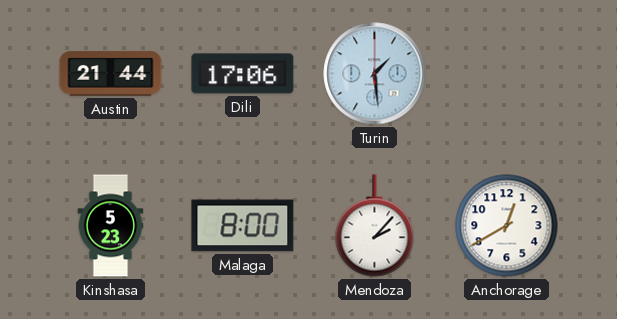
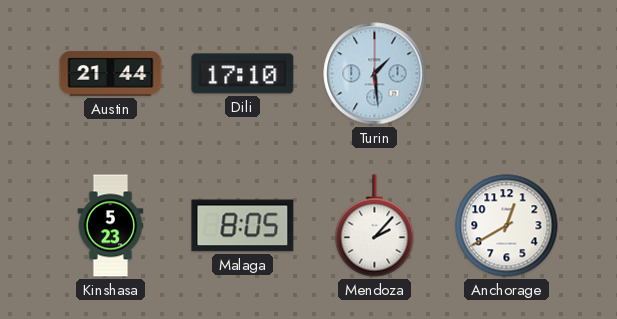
Dili: 17:06 -> 17:10 (243, 74)
Malaga: 8:00 -> 8:05 (243, 226)
